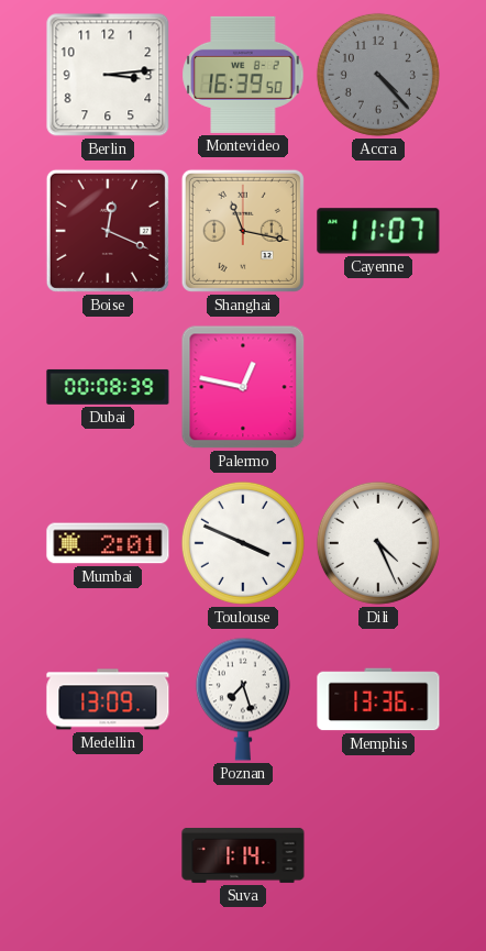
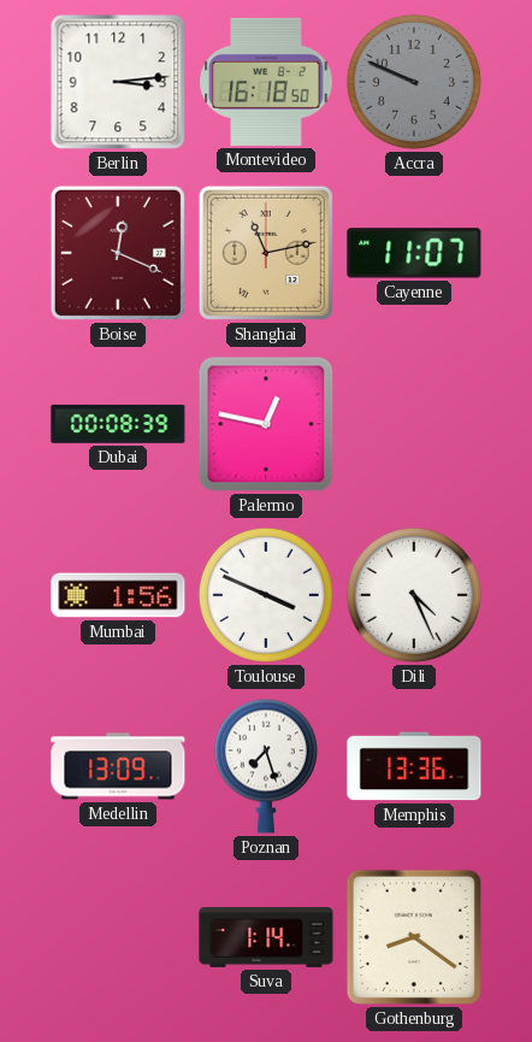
Montevideo: 16:39 -> 16:18 (266, 82)
Accra: 4:23 -> 9:49 (414, 82)
Shanghai: 11:17 -> 11:13 (266, 253)
Mumbai: 2:01 -> 1:56 (118, 595)
Gothenburg: none -> 8:21 (414, 937)
